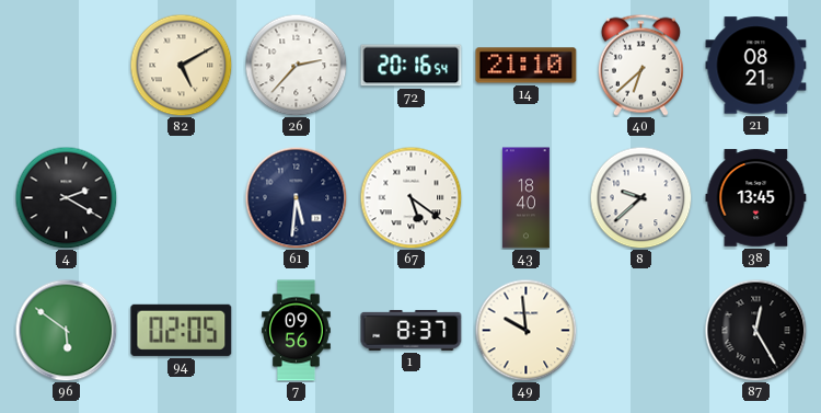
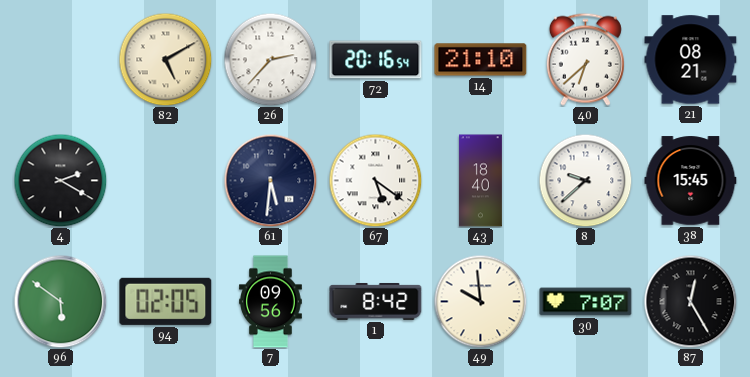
38: 13:45 -> 15:45 (691, 181)
1: 8:37 -> 8:42 (376, 301)
30: none -> 7:07 (586, 302)
